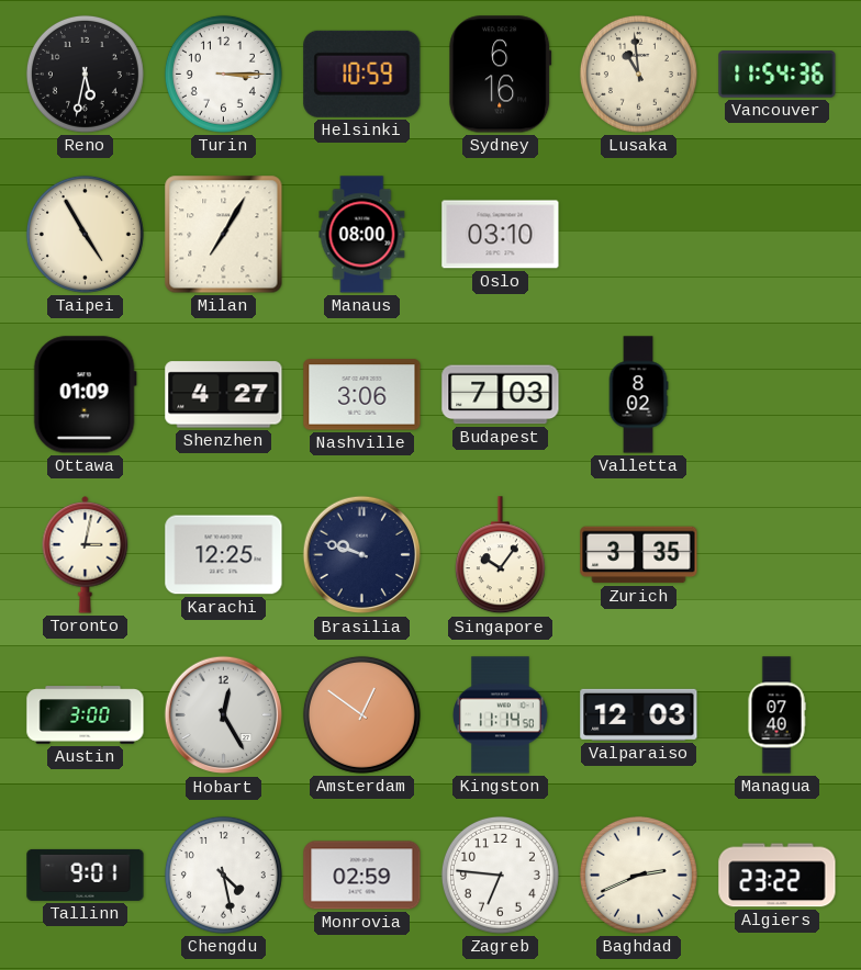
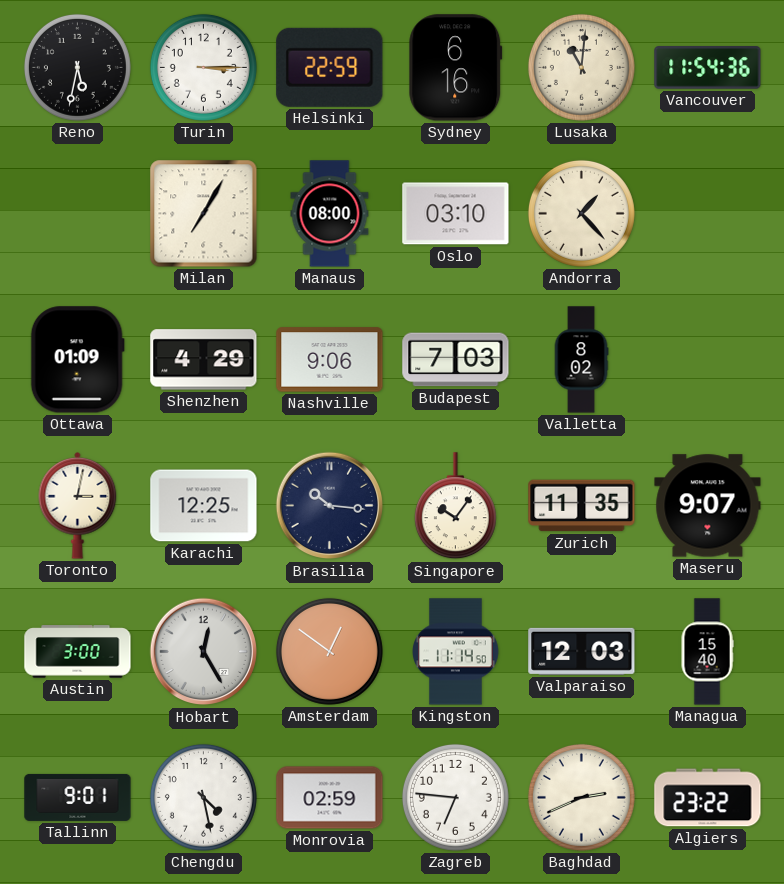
Helsinki: 10:59 -> 22:59 (330, 67)
Lusaka: 10:59 -> 11:01 (581, 67)
Taipei: 4:55 -> none (85, 234)
Andorra: none -> 1:23 (581, 213)
Shenzhen: 4:27 -> 4:29 (204, 360)
Nashville: 3:06 -> 9:06 (330, 360)
Brasilia: 9:48 -> 10:16 (330, 506)
Zurich: 3:35 -> 11:35 (582, 506)
Maseru: none -> 9:07 (708, 506)
Managua: 07:40 -> 15:40 (707, 652)
